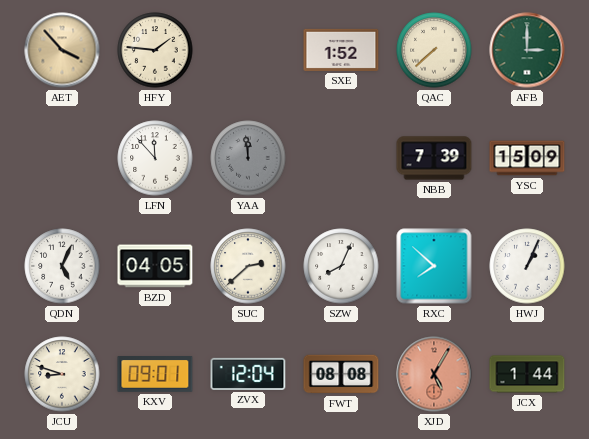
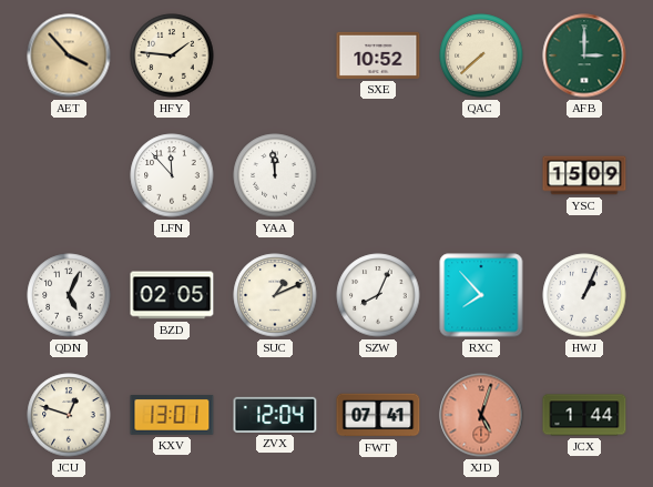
SXE: 1:52 -> 10:52 (378, 55)
YAA dial: grey -> white (275, 175)
NBB: 7:39 -> none (434, 158)
BZD: 04:05 -> 02:05 (172, 295)
SUC: 2:38 -> 1:11 (275, 295)
RXC: 7:52 -> 7:53 (481, 295)
JCU: 8:48 -> 12:48 (69, 415)
KXV: 09:01 -> 13:01 (172, 416)
FWT: 08:08 -> 07:41 (378, 415)
XJD: 5:05 -> 5:03 (481, 415)
